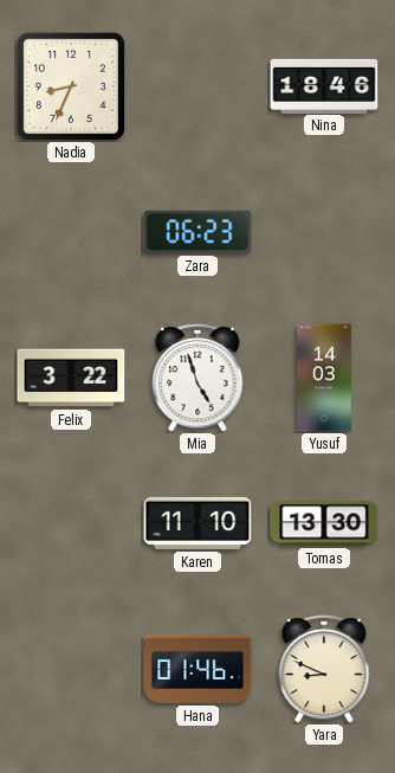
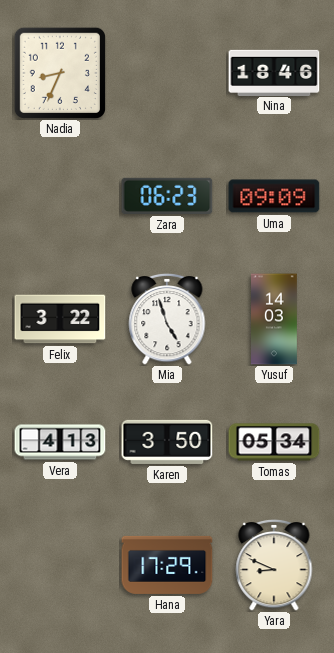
Uma: none -> 09:09 (274, 196)
Vera: none -> 4:13 (60, 442)
Karen: 11:10 -> 3:50 (167, 442)
Tomas: 13:30 -> 05:34 (274, 442)
Hana: 01:46 -> 17:29 (167, 565)
